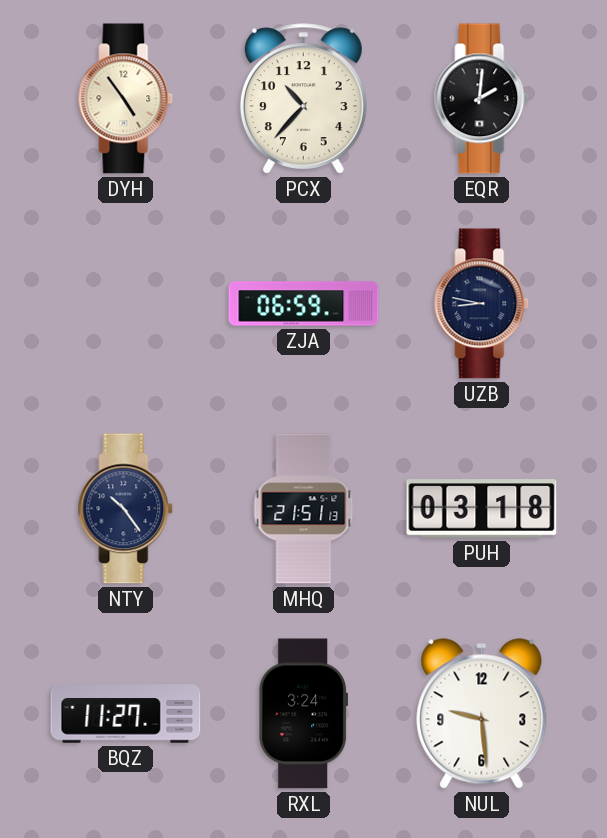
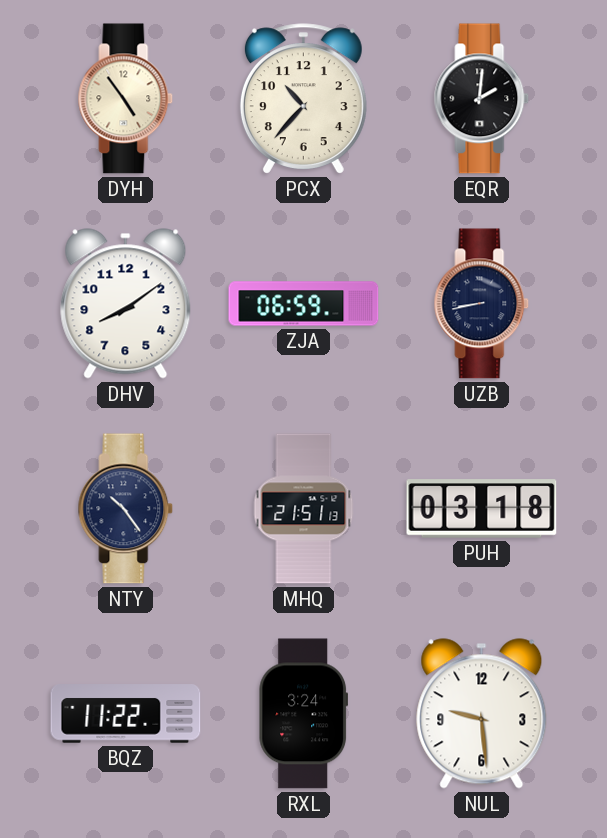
DHV: none -> 8:09 (126, 304)
UZB: 8:47 -> 8:43 (482, 304)
BQZ: 11:27 -> 11:22 (126, 714)
